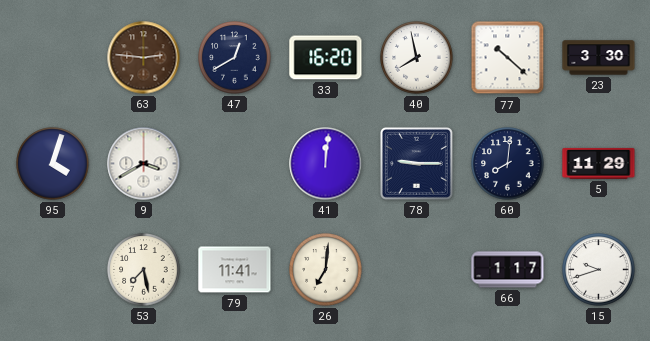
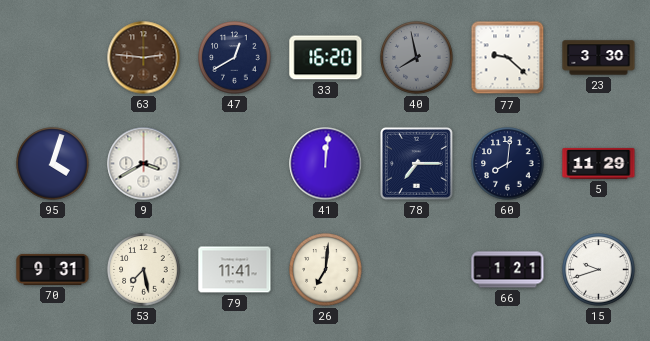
40 dial: white -> grey (417, 58)
77: 10:22 -> 9:22 (508, 58)
78: 9:15 -> 7:15 (416, 163)
70: none -> 9:31 (53, 269)
66: 1:17 -> 1:21 (508, 270)
